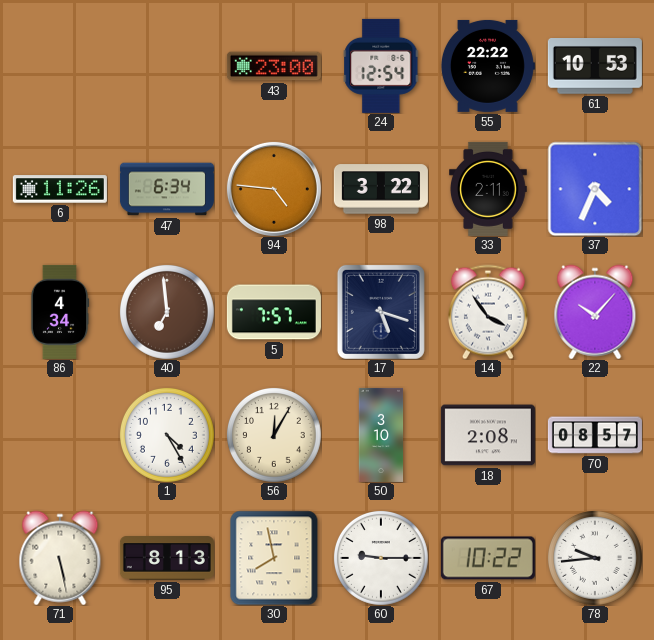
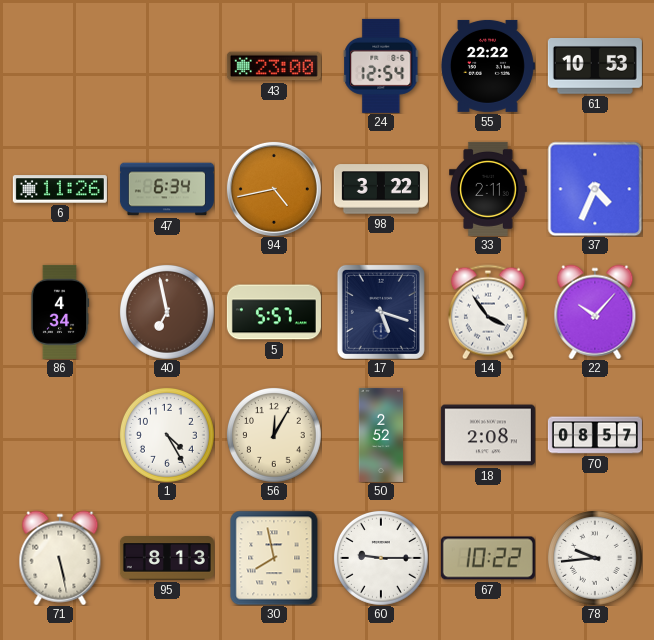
94: 4:46 -> 4:43 (274, 189)
40: 6:59 -> 6:58 (167, 312)
5: 7:57 -> 5:57 (274, 312)
50: 3:10 -> 2:52 (381, 435)
